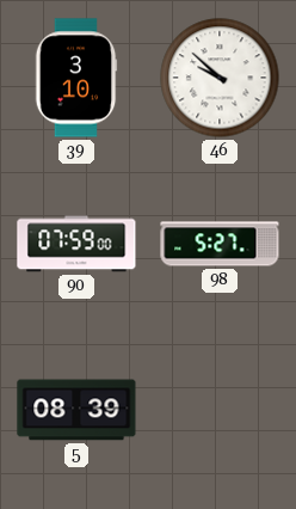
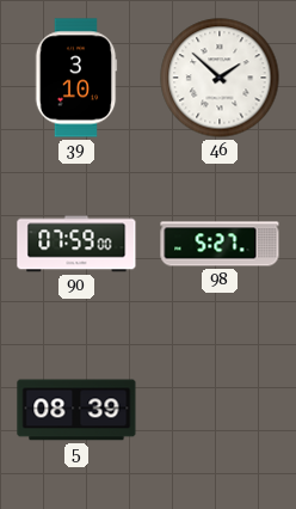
46: 9:52 -> 1:52 (220, 78)
